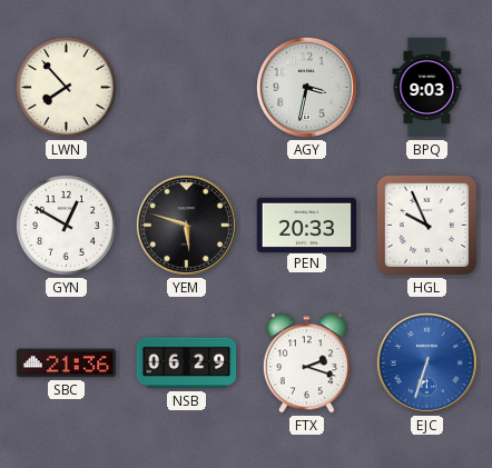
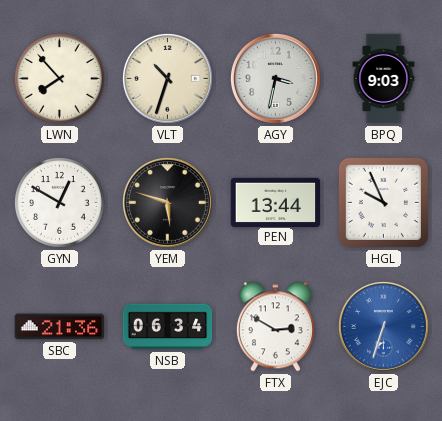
VLT: none -> 10:33 (167, 78)
PEN: 20:33 -> 13:44 (276, 202)
NSB: 06:29 -> 06:34 (168, 327)
FTX: 2:18 -> 2:50 (275, 327)
